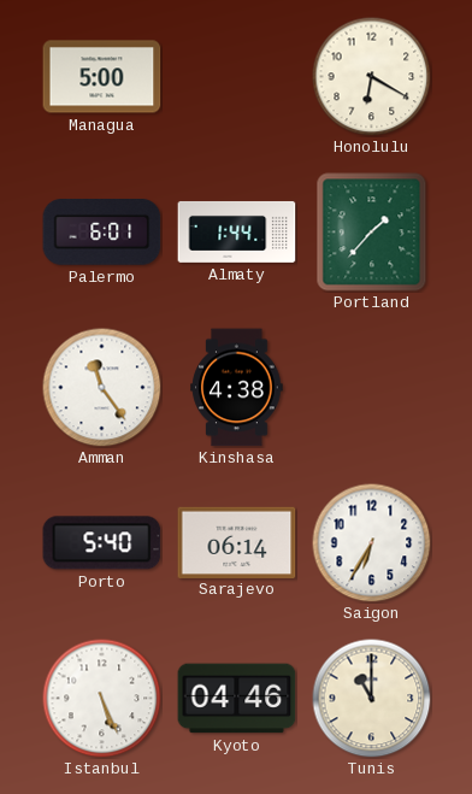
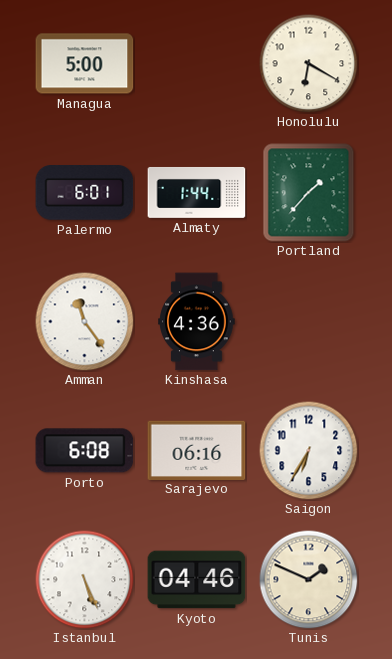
Kinshasa: 4:38 -> 4:36 (197, 322)
Porto: 5:40 -> 6:08 (85, 451)
Sarajevo: 06:14 -> 06:16 (197, 450)
Tunis: 11:00 -> 1:49 (309, 580)
